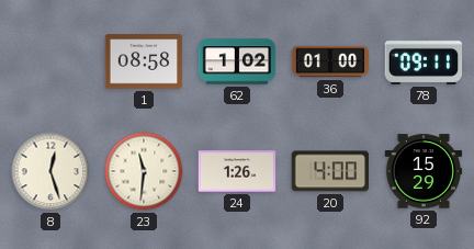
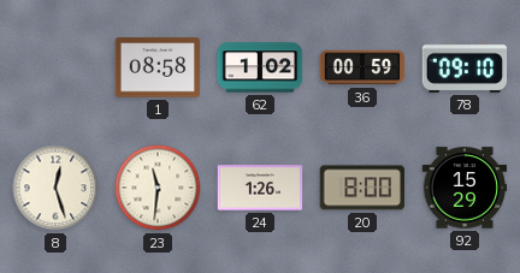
36: 01:00 -> 00:59 (362, 67)
78: 09:11 -> 09:10 (465, 67)
20: 4:00 -> 8:00 (361, 188)
